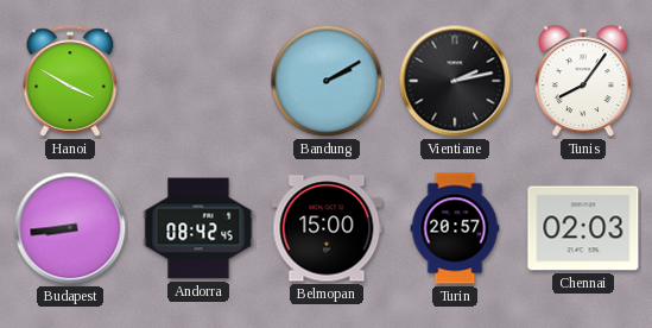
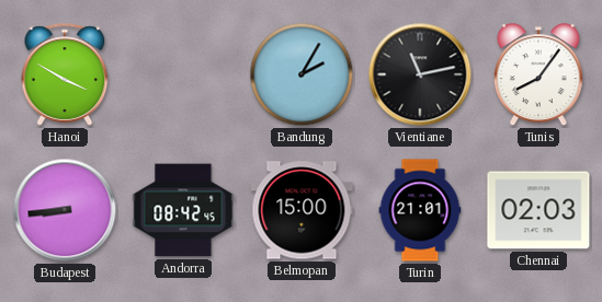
Bandung: 2:10 -> 2:05 (302, 74)
Vientiane: 2:13 -> 11:13 (420, 74)
Turin: 20:57 -> 21:01 (420, 210)
